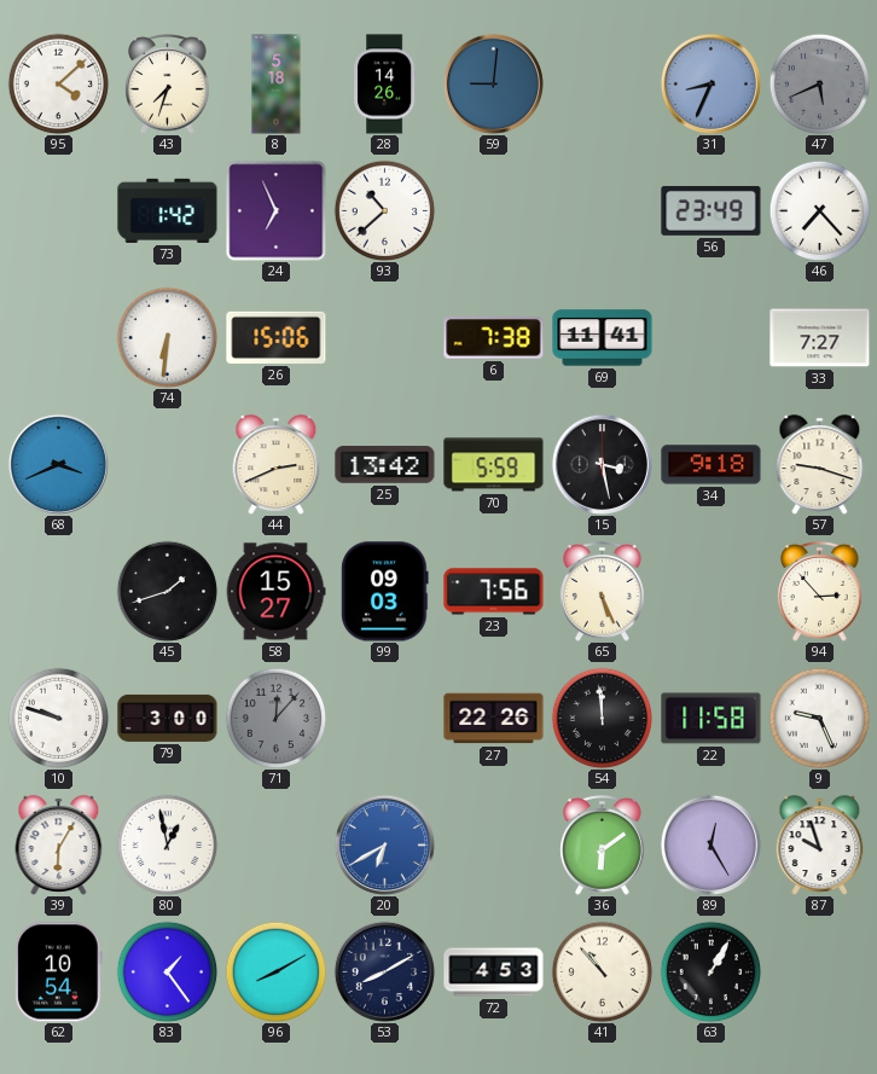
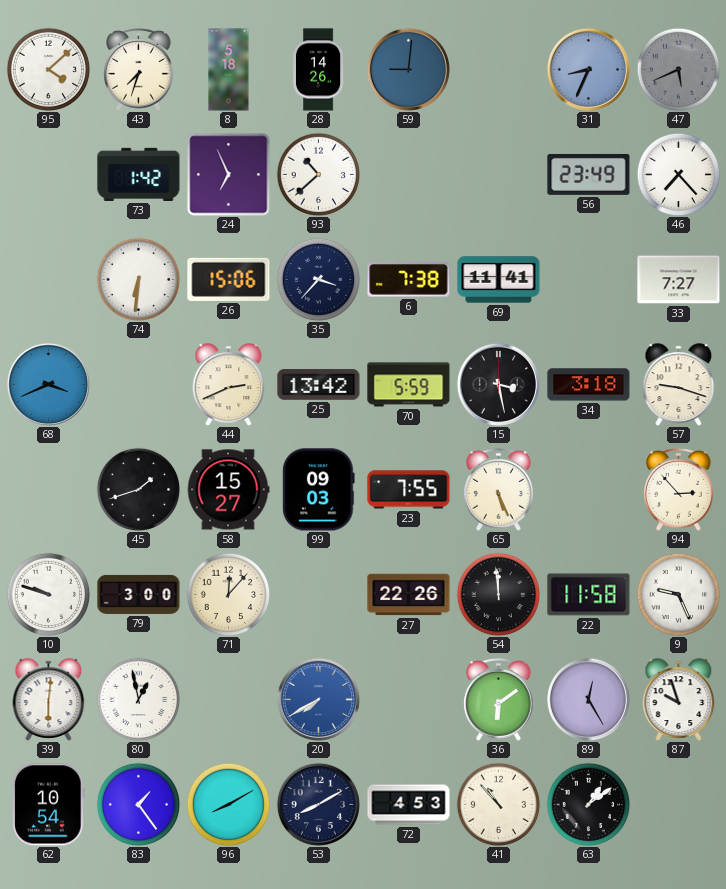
35: none -> 3:37 (318, 279)
34: 9:18 -> 3:18 (589, 385)
23: 7:56 -> 7:55 (409, 490)
71 dial: grey -> cream (228, 594)
39: 6:05 -> 6:01 (49, 700)
20: 6:40 -> 7:40 (318, 699)
63: 1:05 -> 1:09 (588, 804)
